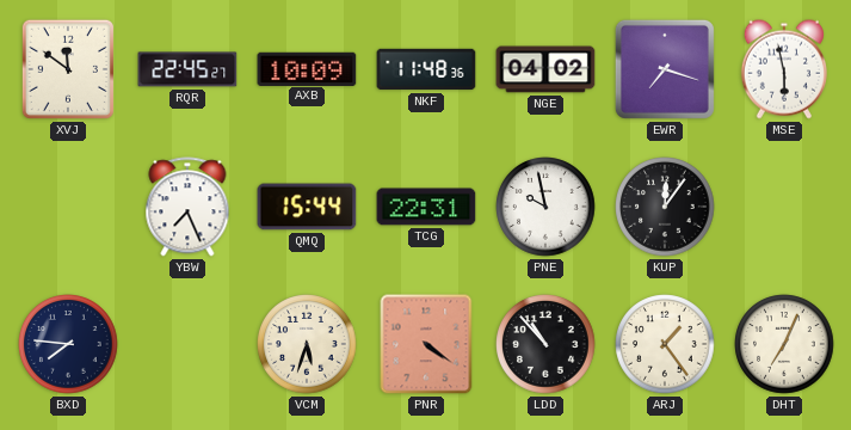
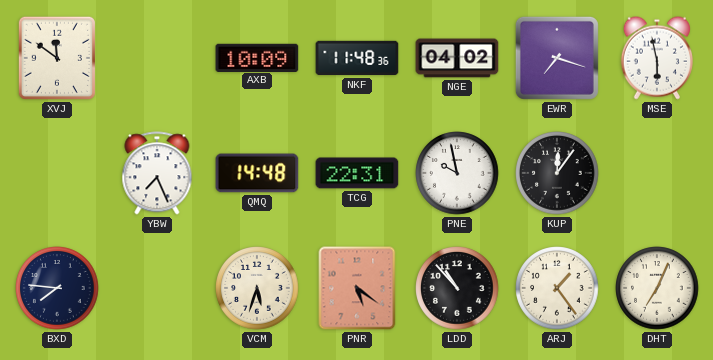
RQR: 22:45 -> none (187, 69)
QMQ: 15:44 -> 14:48 (257, 173)
PNR: 4:21 -> 5:21 (357, 288)
